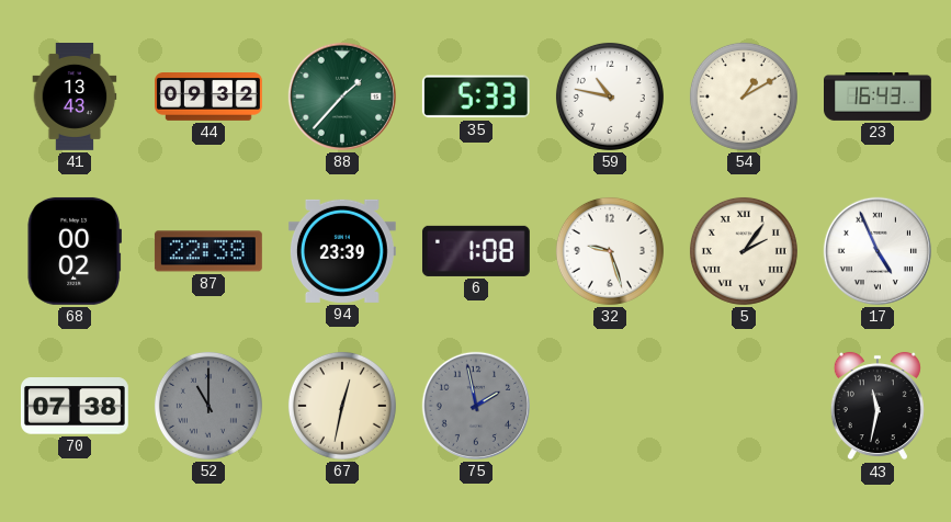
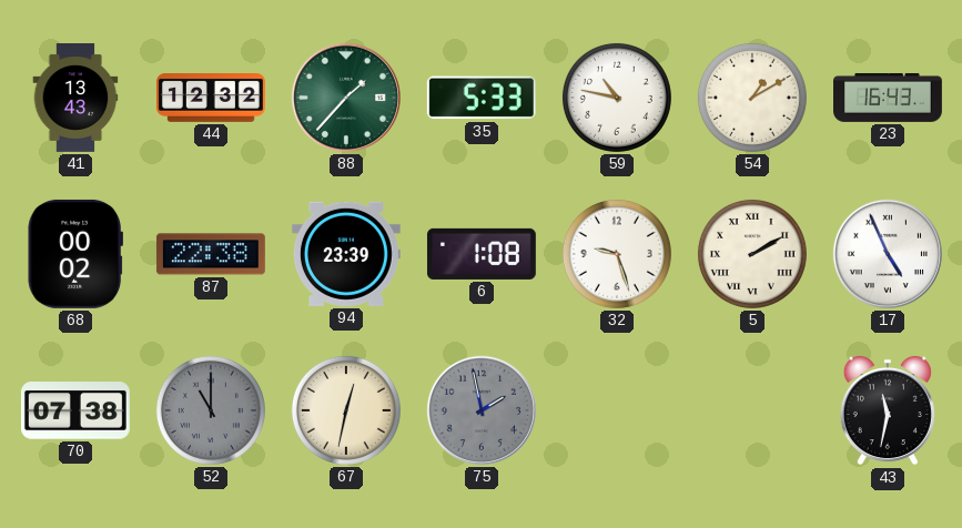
44: 09:32 -> 12:32 (212, 99)
5: 2:06 -> 2:10 (752, 254)
